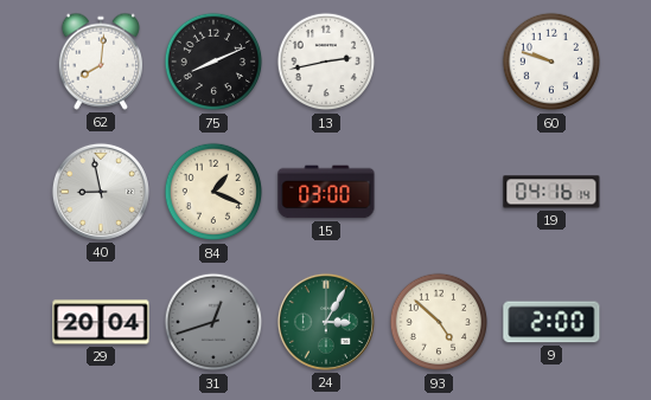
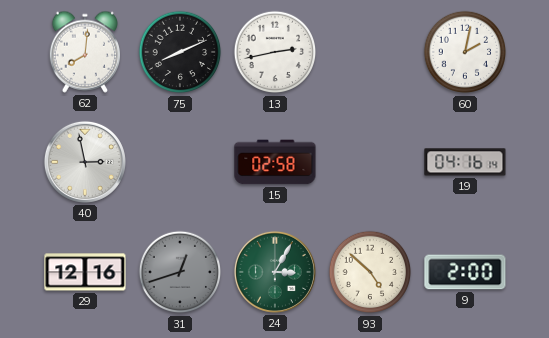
60: 9:48 -> 2:02 (465, 52)
40: 8:58 -> 2:58 (85, 162)
84: 1:19 -> none (213, 192)
15: 03:00 -> 02:58 (275, 162)
29: 20:04 -> 12:16 (85, 272)
